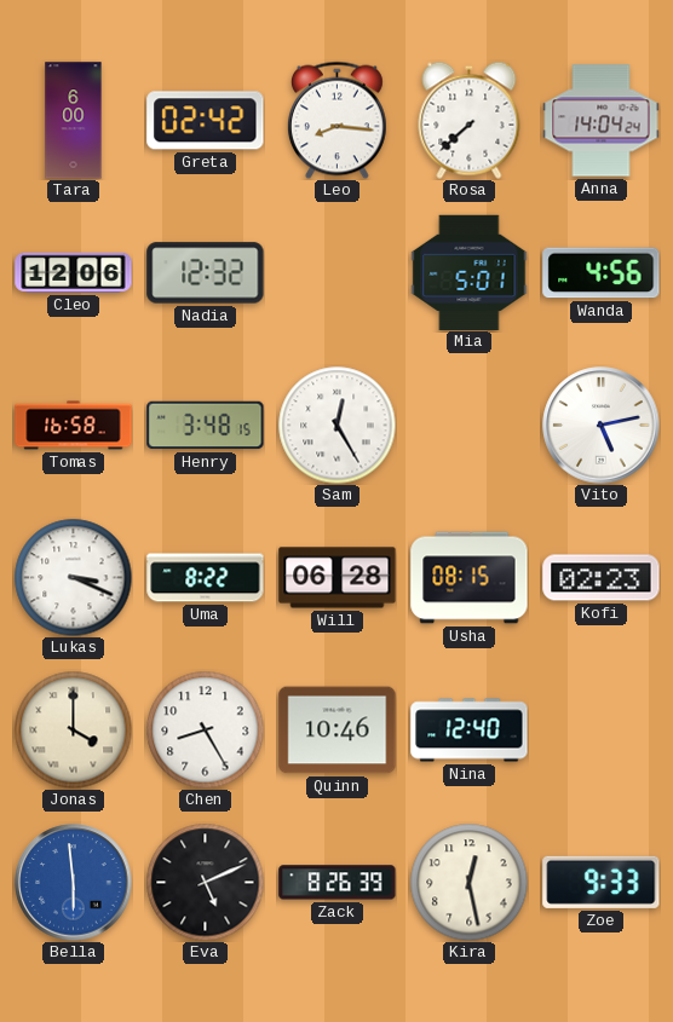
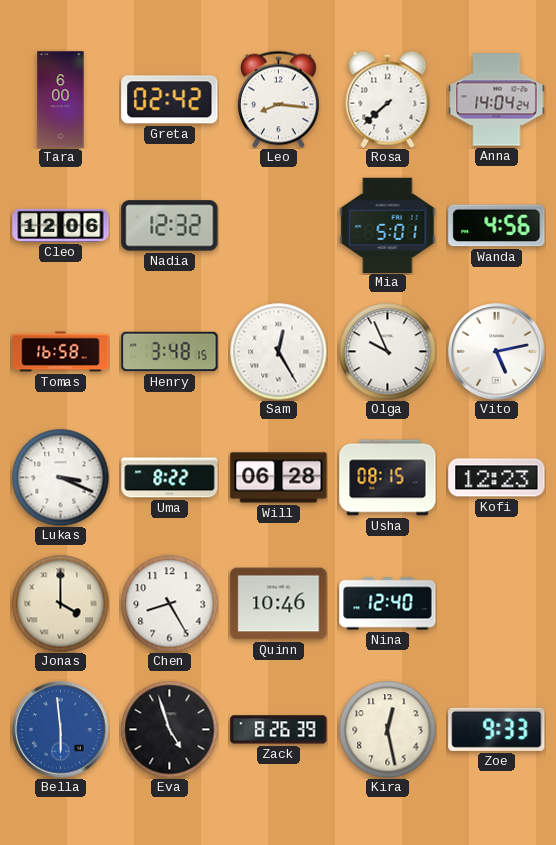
Olga: none -> 9:56 (387, 351)
Kofi: 02:23 -> 12:23 (497, 478)
Eva: 5:11 -> 4:57 (169, 729)
